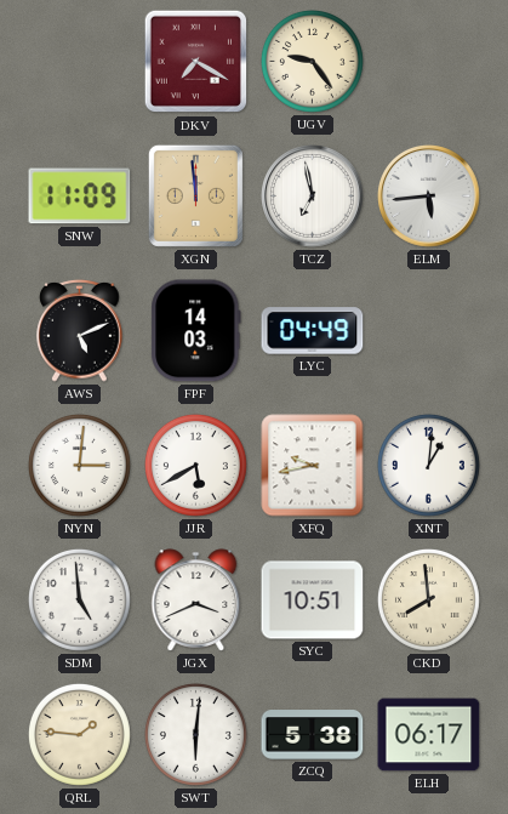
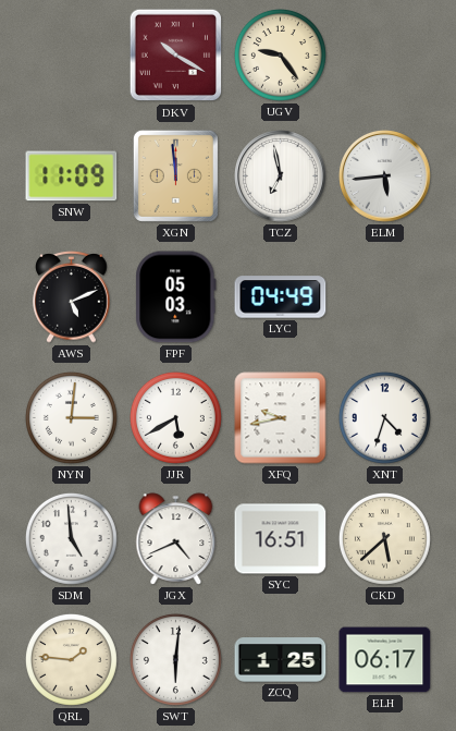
DKV: 7:20 -> 10:20 (176, 56)
FPF: 14:03 -> 05:03 (176, 297)
XNT: 1:01 -> 4:33 (384, 417)
JGX: 3:41 -> 4:41 (176, 539)
SYC: 10:51 -> 16:51 (281, 539)
CKD: 7:59 -> 5:38 (384, 538)
ZCQ: 5:38 -> 1:25 (281, 660)
